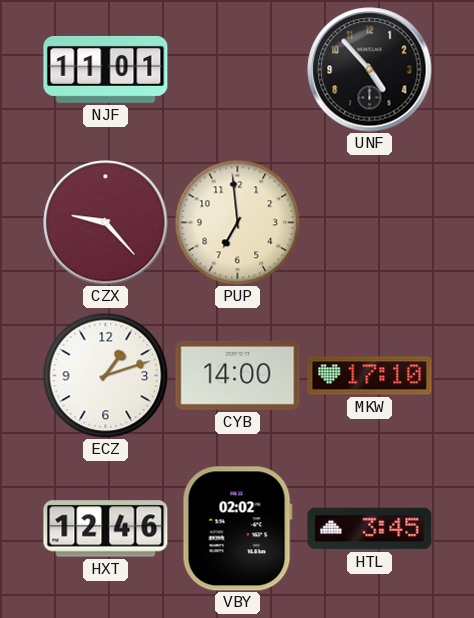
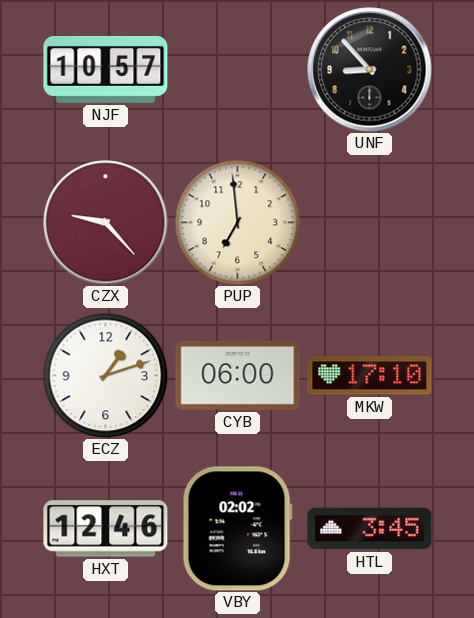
NJF: 11:01 -> 10:57 (106, 69)
UNF: 4:53 -> 8:53 (370, 70)
CYB: 14:00 -> 06:00 (238, 375)
